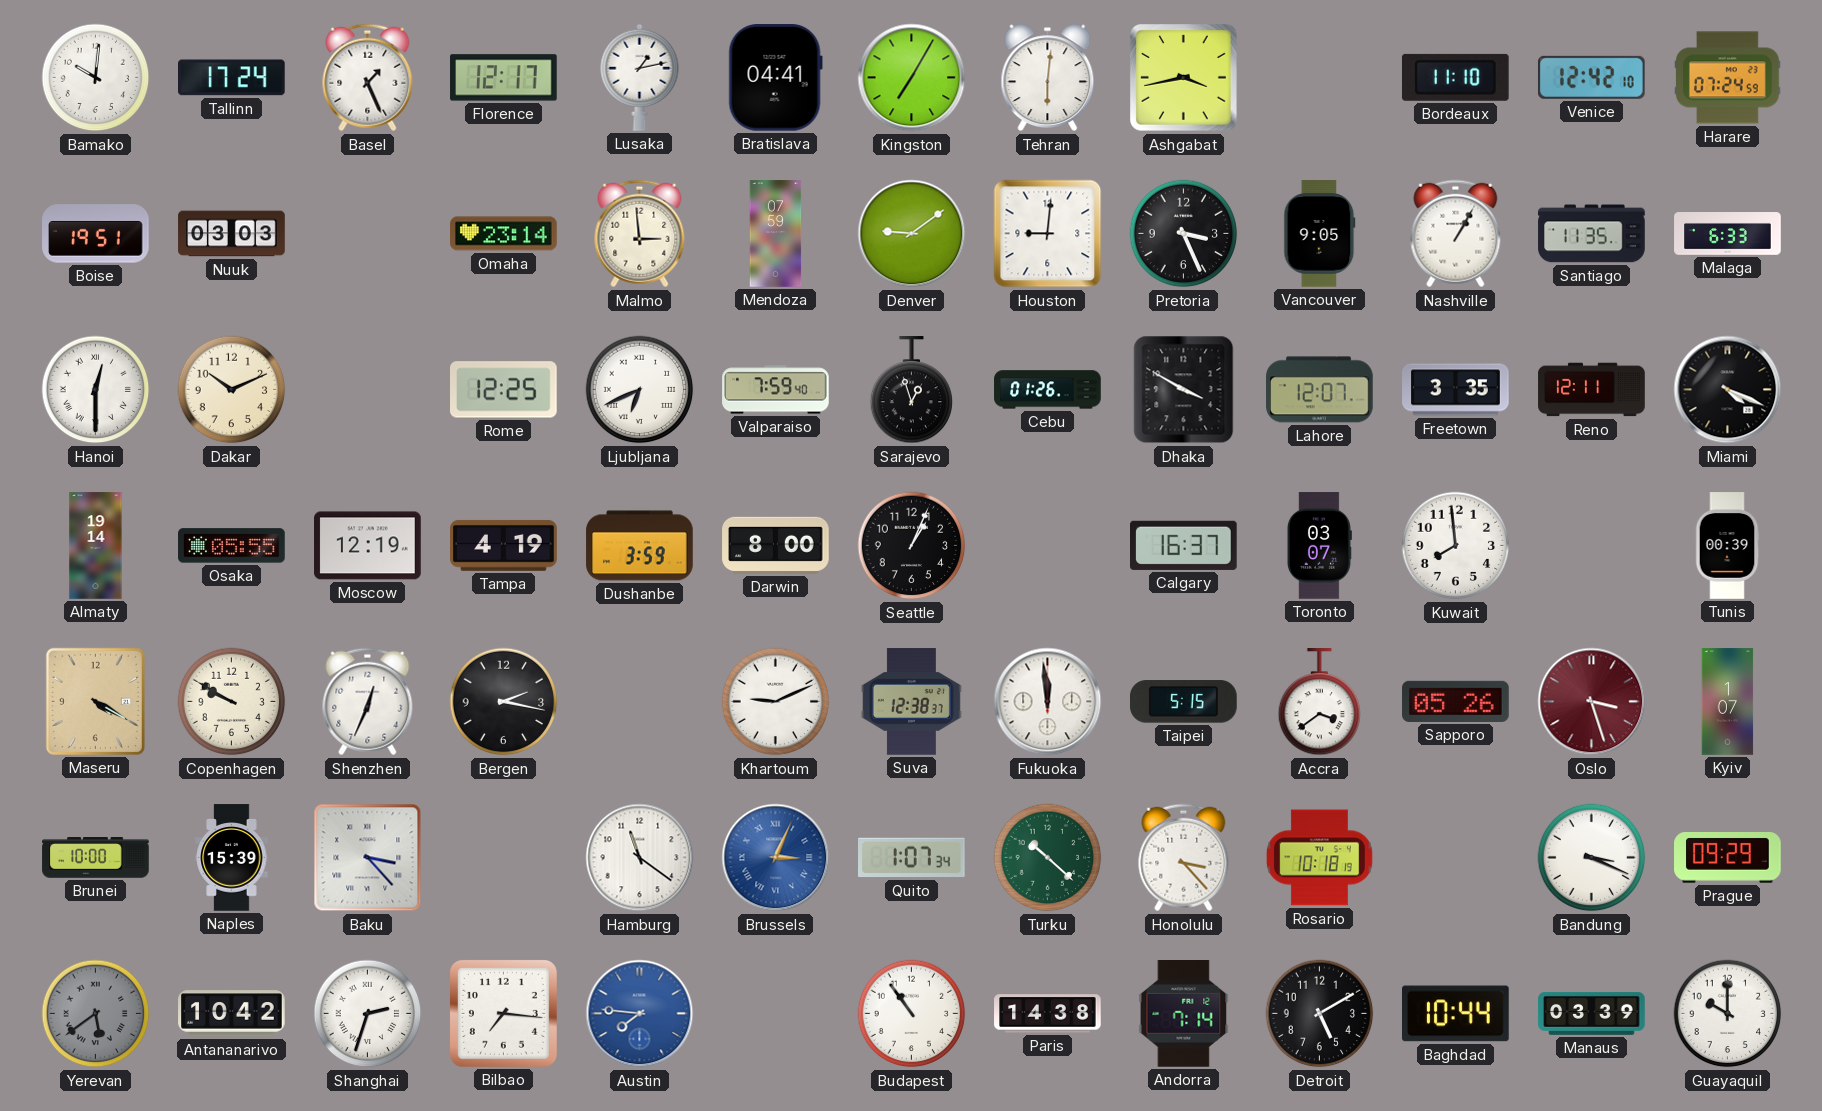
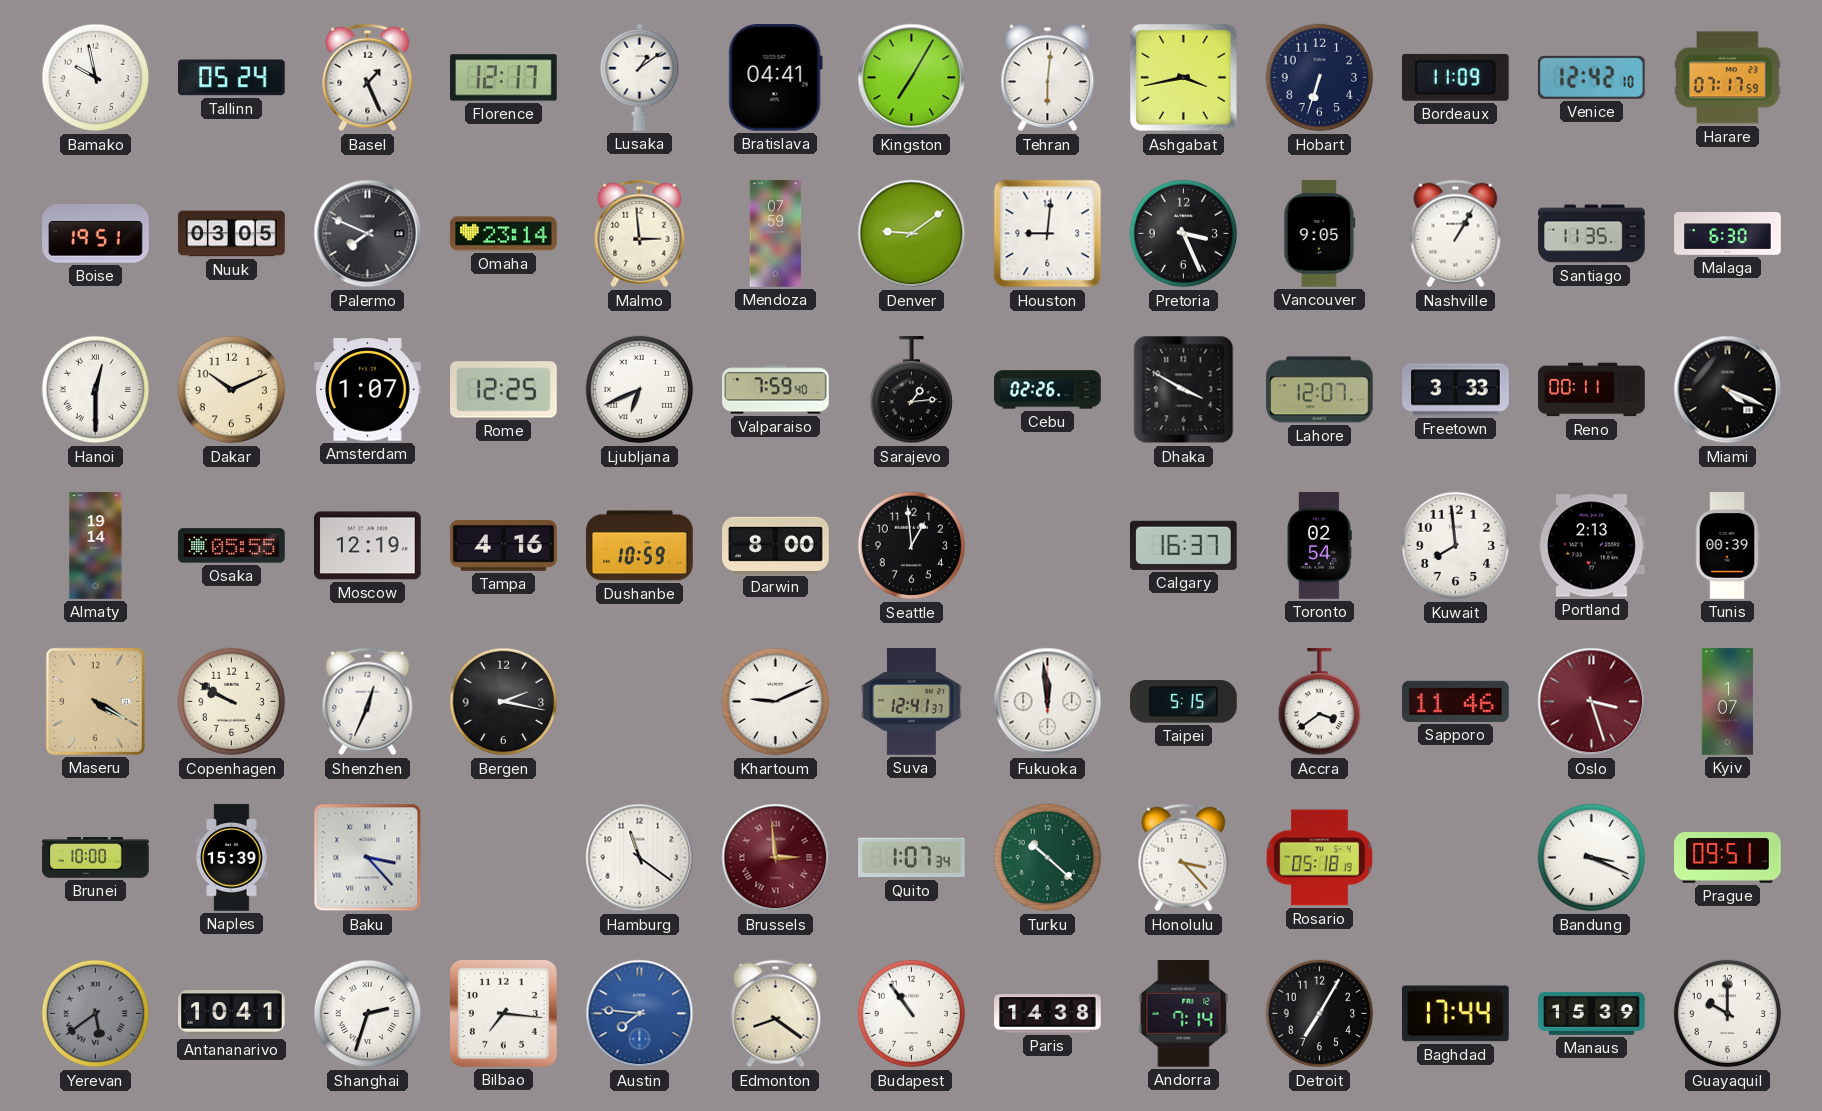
Bamako: 10:01 -> 9:58 (96, 78)
Tallinn: 17:24 -> 05:24 (232, 78)
Lusaka: 1:13 -> 1:09 (640, 77)
Hobart: none -> 6:33 (1320, 78)
Bordeaux: 11:10 -> 11:09 (1455, 77)
Harare: 07:24 -> 07:17 (1728, 78)
Nuuk: 03:03 -> 03:05 (232, 234)
Palermo: none -> 7:49 (368, 234)
Malaga: 6:33 -> 6:30 (1728, 234)
Amsterdam: none -> 1:07 (368, 390)
Sarajevo: 12:57 -> 1:14 (912, 390)
Cebu: 01:26 -> 02:26 (1048, 390)
Freetown: 3:35 -> 3:33 (1456, 390)
Reno: 12:11 -> 00:11 (1592, 390)
Tampa: 4:19 -> 4:16 (504, 545)
Dushanbe: 3:59 -> 10:59 (640, 546)
Seattle: 1:04 -> 12:59 (912, 546)
Toronto: 03:07 -> 02:54 (1319, 546)
Portland: none -> 2:13 (1592, 546)
Suva: 12:38 -> 12:41 (911, 702)
Sapporo: 05:26 -> 11:46 (1456, 701)
Brussels: 3:04 -> 2:59 (776, 858)
Brussels dial: blue -> burgundy (776, 858)
Rosario: 10:18 -> 05:18 (1319, 858)
Prague: 09:29 -> 09:51 (1728, 858)
Antananarivo: 10:42 -> 10:41 (232, 1014)
Edmonton: none -> 8:21 (776, 1014)
Detroit: 5:10 -> 7:05 (1320, 1014)
Baghdad: 10:44 -> 17:44 (1456, 1014)
Manaus: 03:39 -> 15:39 (1592, 1013)
